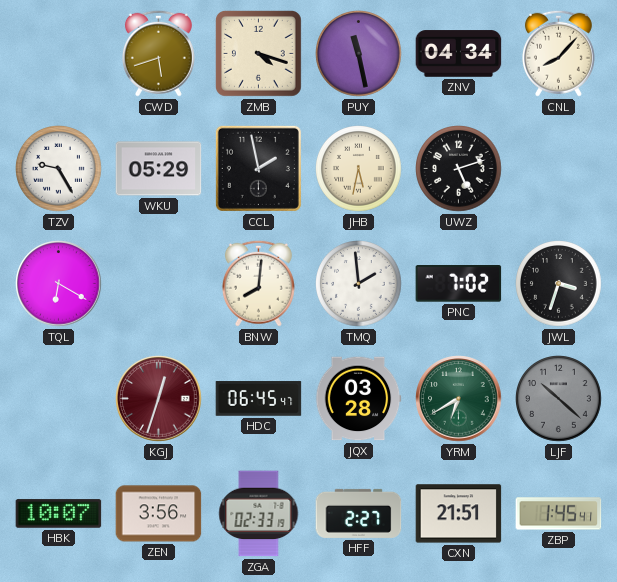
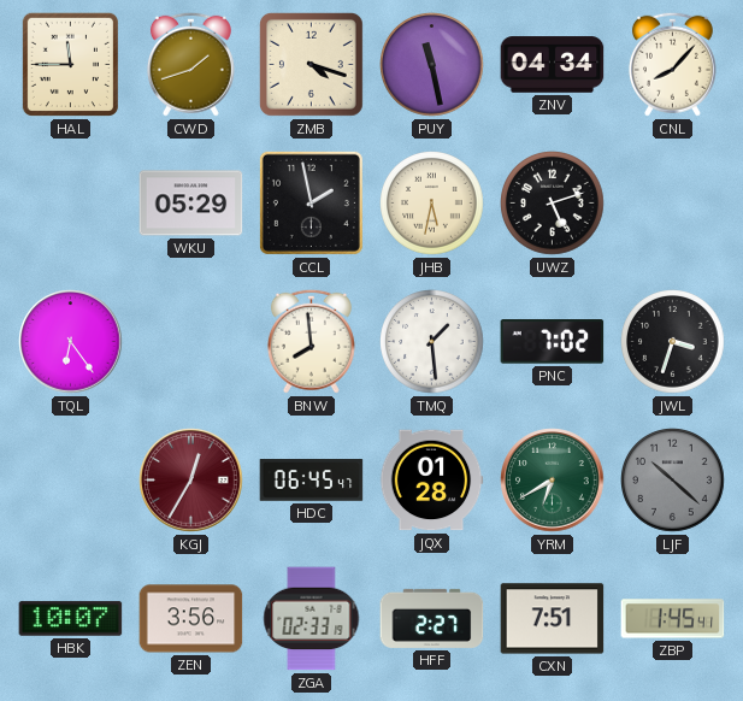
HAL: none -> 11:45 (70, 64)
CWD: 5:42 -> 1:42 (190, 64)
TZV: 9:25 -> none (59, 169)
TQL: 6:20 -> 6:24 (71, 342)
BNW: 8:01 -> 7:59 (311, 341)
TMQ: 1:59 -> 1:29 (432, 342)
KGJ: 12:33 -> 12:35 (191, 481)
JQX: 03:28 -> 01:28 (431, 481)
CXN: 21:51 -> 7:51 (553, 619)
